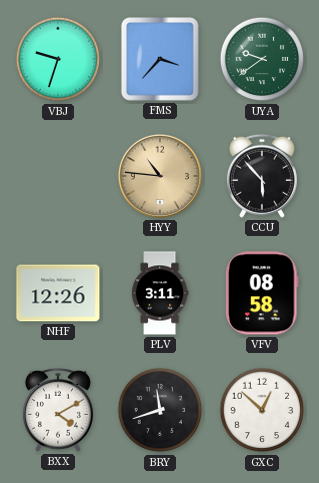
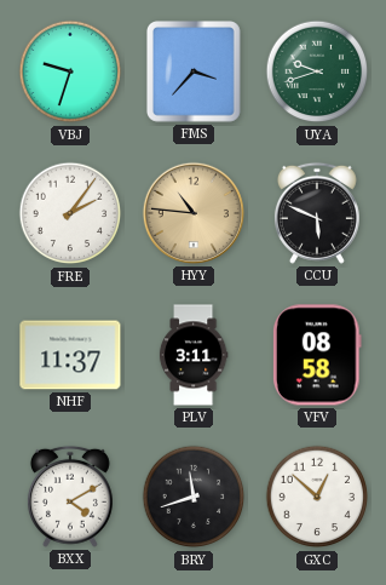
UYA: 9:39 -> 9:42 (317, 71)
FRE: none -> 2:06 (70, 213)
CCU: 5:53 -> 5:49 (317, 213)
NHF: 12:26 -> 11:37 (70, 355)
